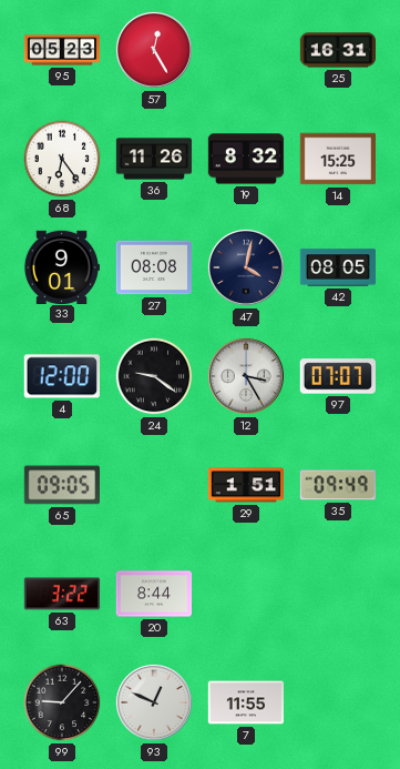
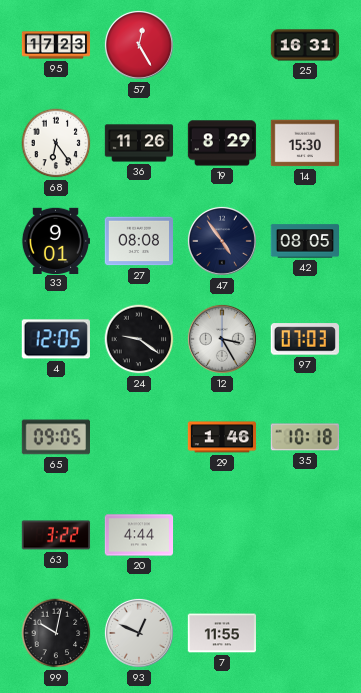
95: 05:23 -> 17:23 (56, 45)
19: 8:32 -> 8:29 (222, 143)
14: 15:25 -> 15:30 (305, 143)
47: 4:02 -> 4:54 (222, 241)
4: 12:00 -> 12:05 (56, 339)
97: 07:07 -> 07:03 (305, 339)
29: 1:51 -> 1:46 (222, 437)
35: 09:49 -> 10:18 (305, 437)
20: 8:44 -> 4:44 (139, 535)
99: 9:07 -> 10:02 (56, 633)
